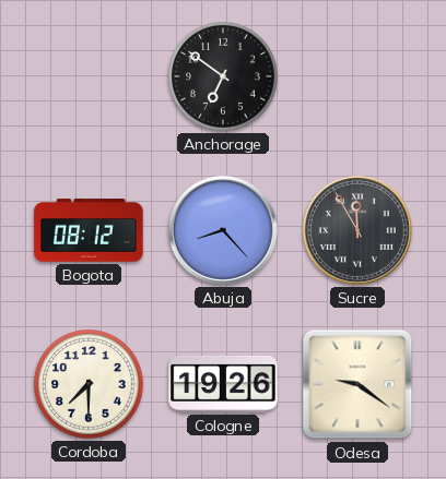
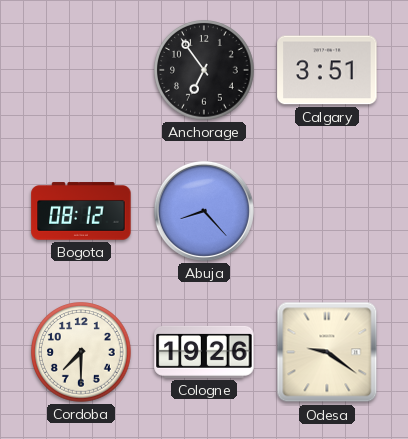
Anchorage: 6:51 -> 6:54 (204, 70)
Calgary: none -> 3:51 (327, 70)
Sucre: 11:55 -> none (357, 230)
